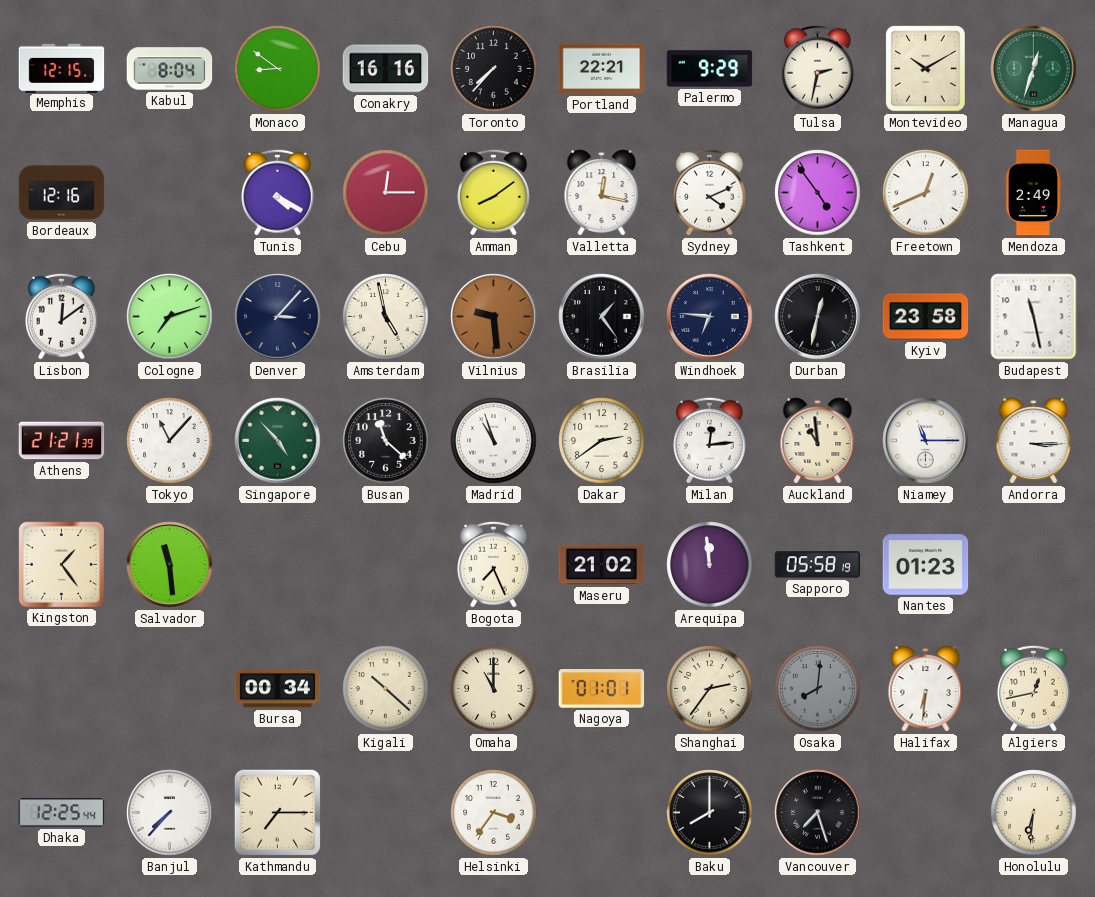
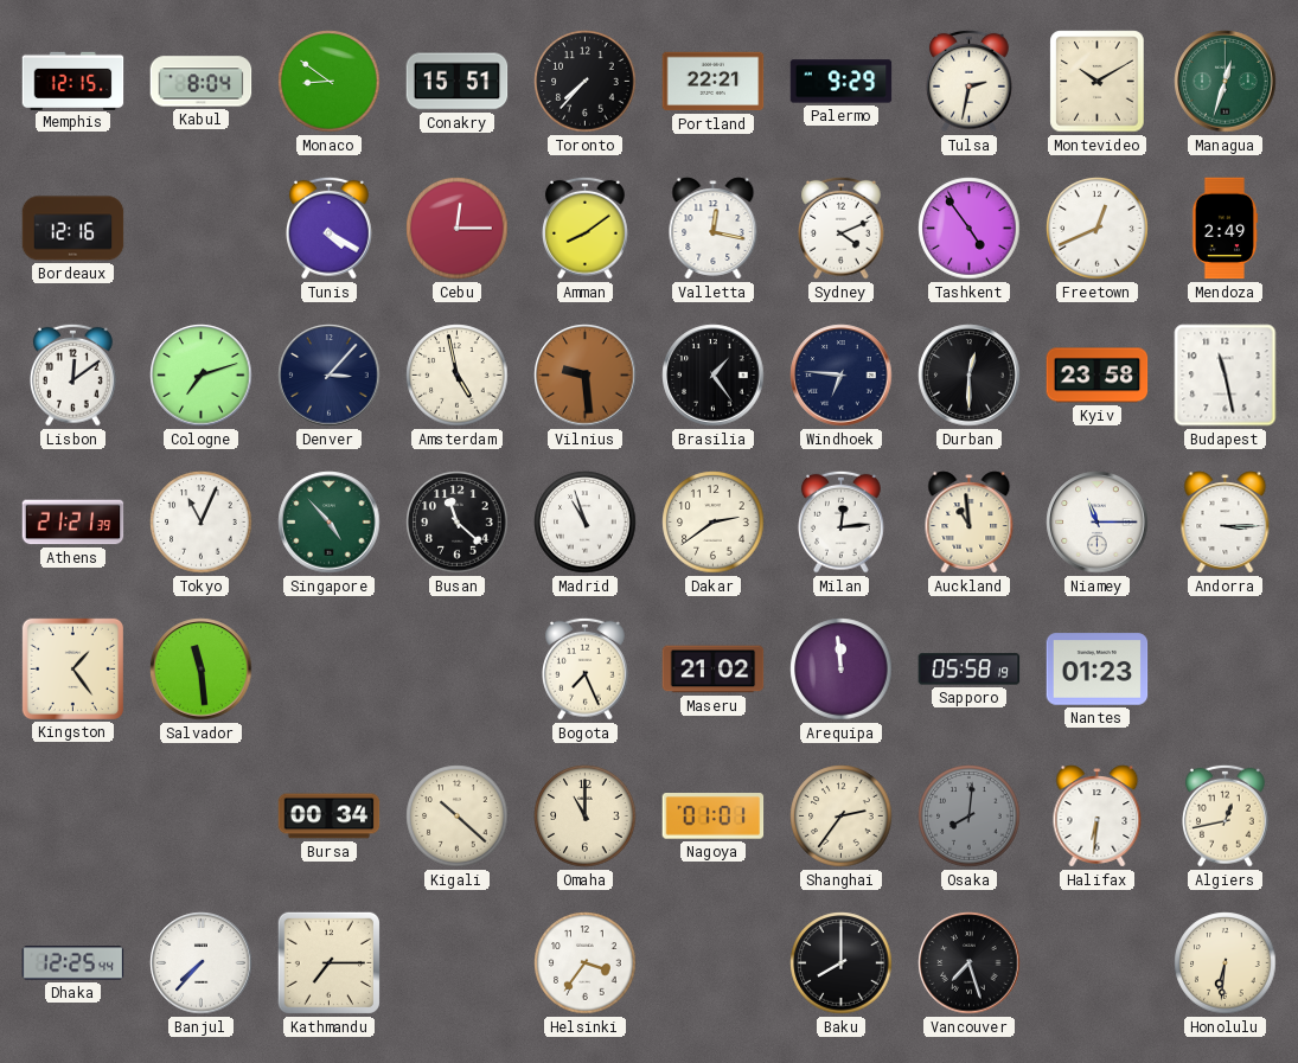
Conakry: 16:16 -> 15:51 (458, 82)
Durban: 12:32 -> 12:30 (970, 376)
Tokyo: 11:07 -> 11:04 (202, 523)
